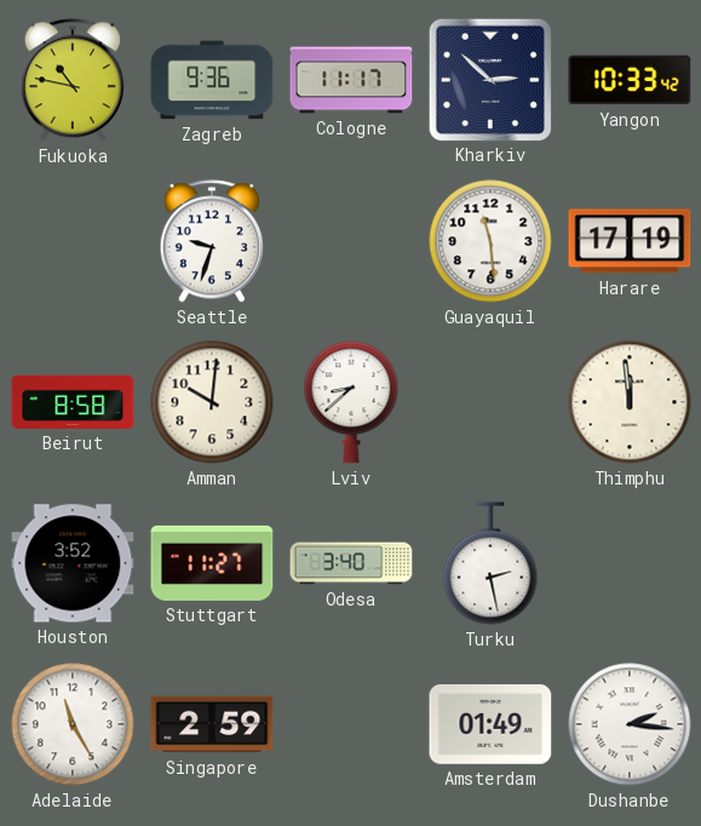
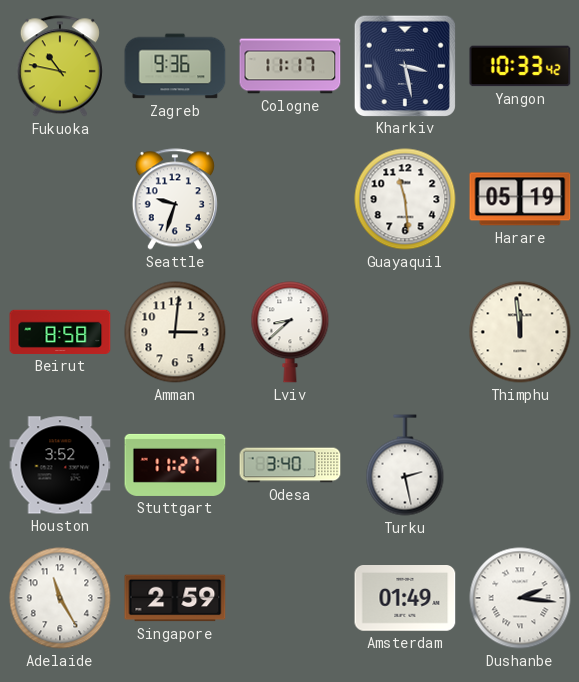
Kharkiv: 2:52 -> 3:28 (404, 65)
Harare: 17:19 -> 05:19 (520, 199)
Amman: 10:01 -> 3:01 (175, 332)
